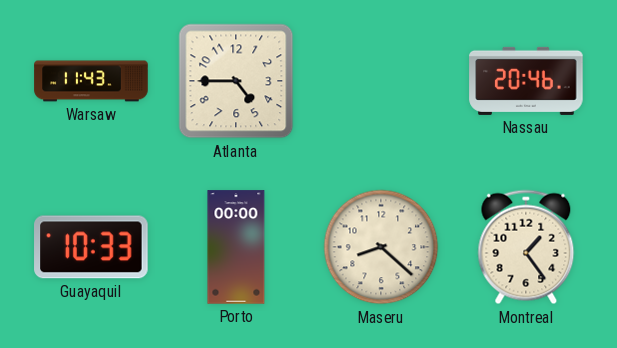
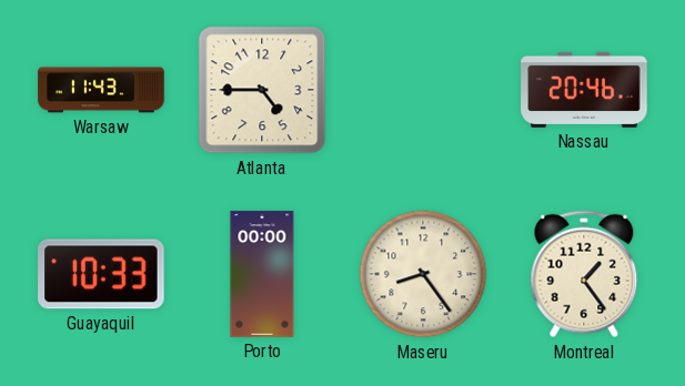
Maseru: 8:22 -> 8:24 (423, 274)
